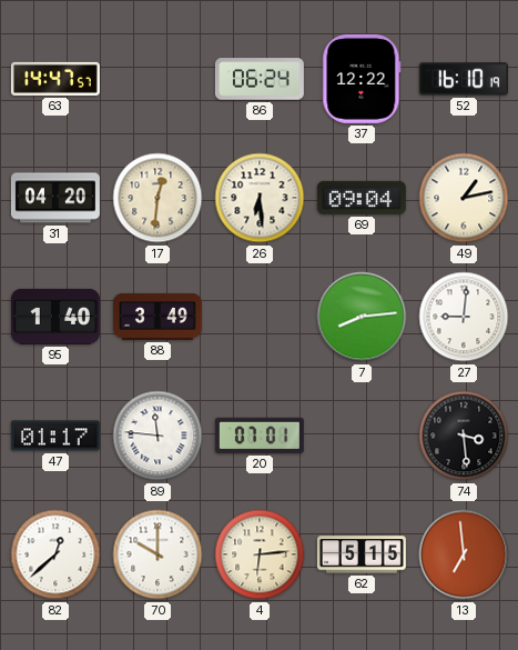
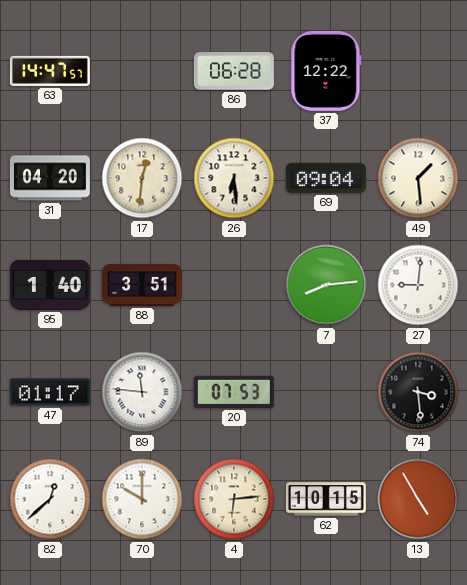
86: 06:24 -> 06:28 (234, 71)
52: 16:10 -> none (464, 79)
49: 1:13 -> 1:29 (418, 178)
88: 3:49 -> 3:51 (142, 285)
20: 07:01 -> 07:53 (234, 392)
62: 5:15 -> 10:15 (326, 499)
13: 6:59 -> 4:55 (418, 499)
